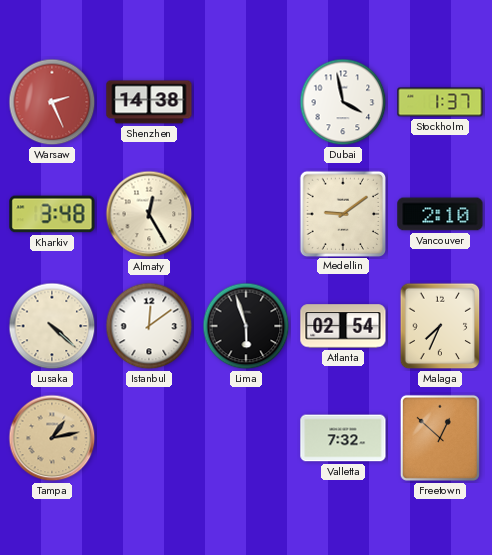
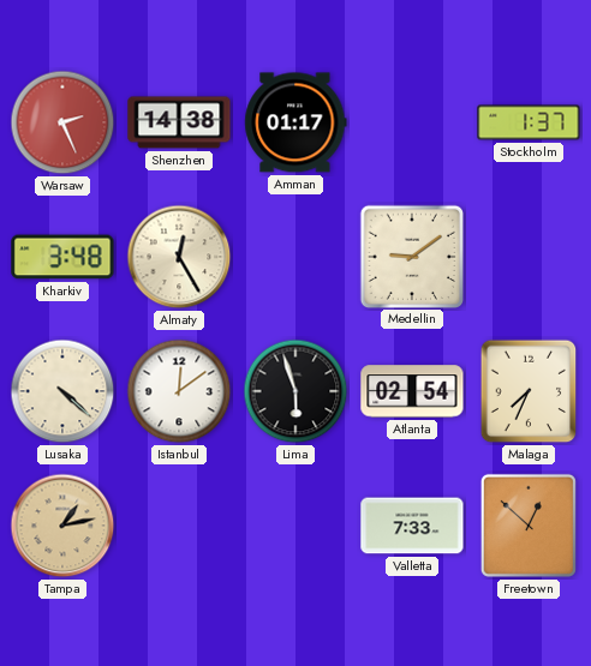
Amman: none -> 01:17 (295, 122)
Dubai: 3:58 -> none (343, 102)
Vancouver: 2:10 -> none (440, 214)
Valletta: 7:32 -> 7:33 (412, 526)
